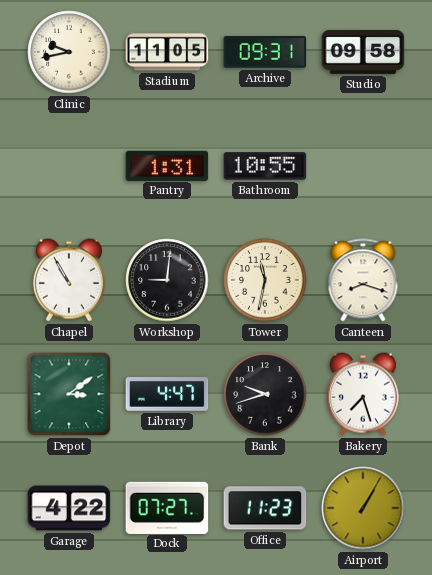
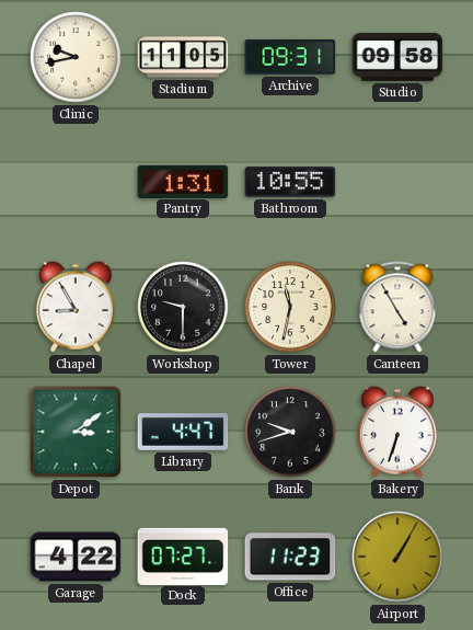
Chapel: 10:55 -> 8:55 (76, 307)
Workshop: 9:01 -> 9:30 (183, 307)
Canteen: 8:18 -> 4:55 (397, 307)
Bakery: 7:27 -> 6:33 (397, 432)
